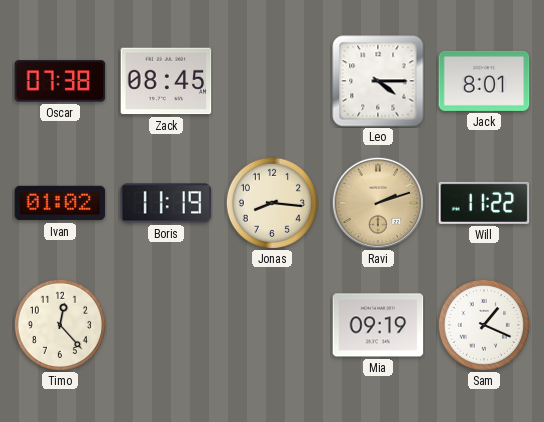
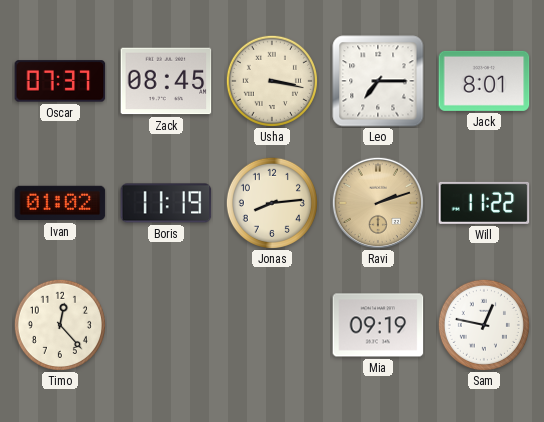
Oscar: 07:38 -> 07:37 (60, 81)
Usha: none -> 3:17 (272, 81)
Leo: 4:15 -> 7:15 (378, 81)
Jonas: 8:16 -> 8:14 (272, 203)
Sam: 1:19 -> 12:47 (484, 325)
